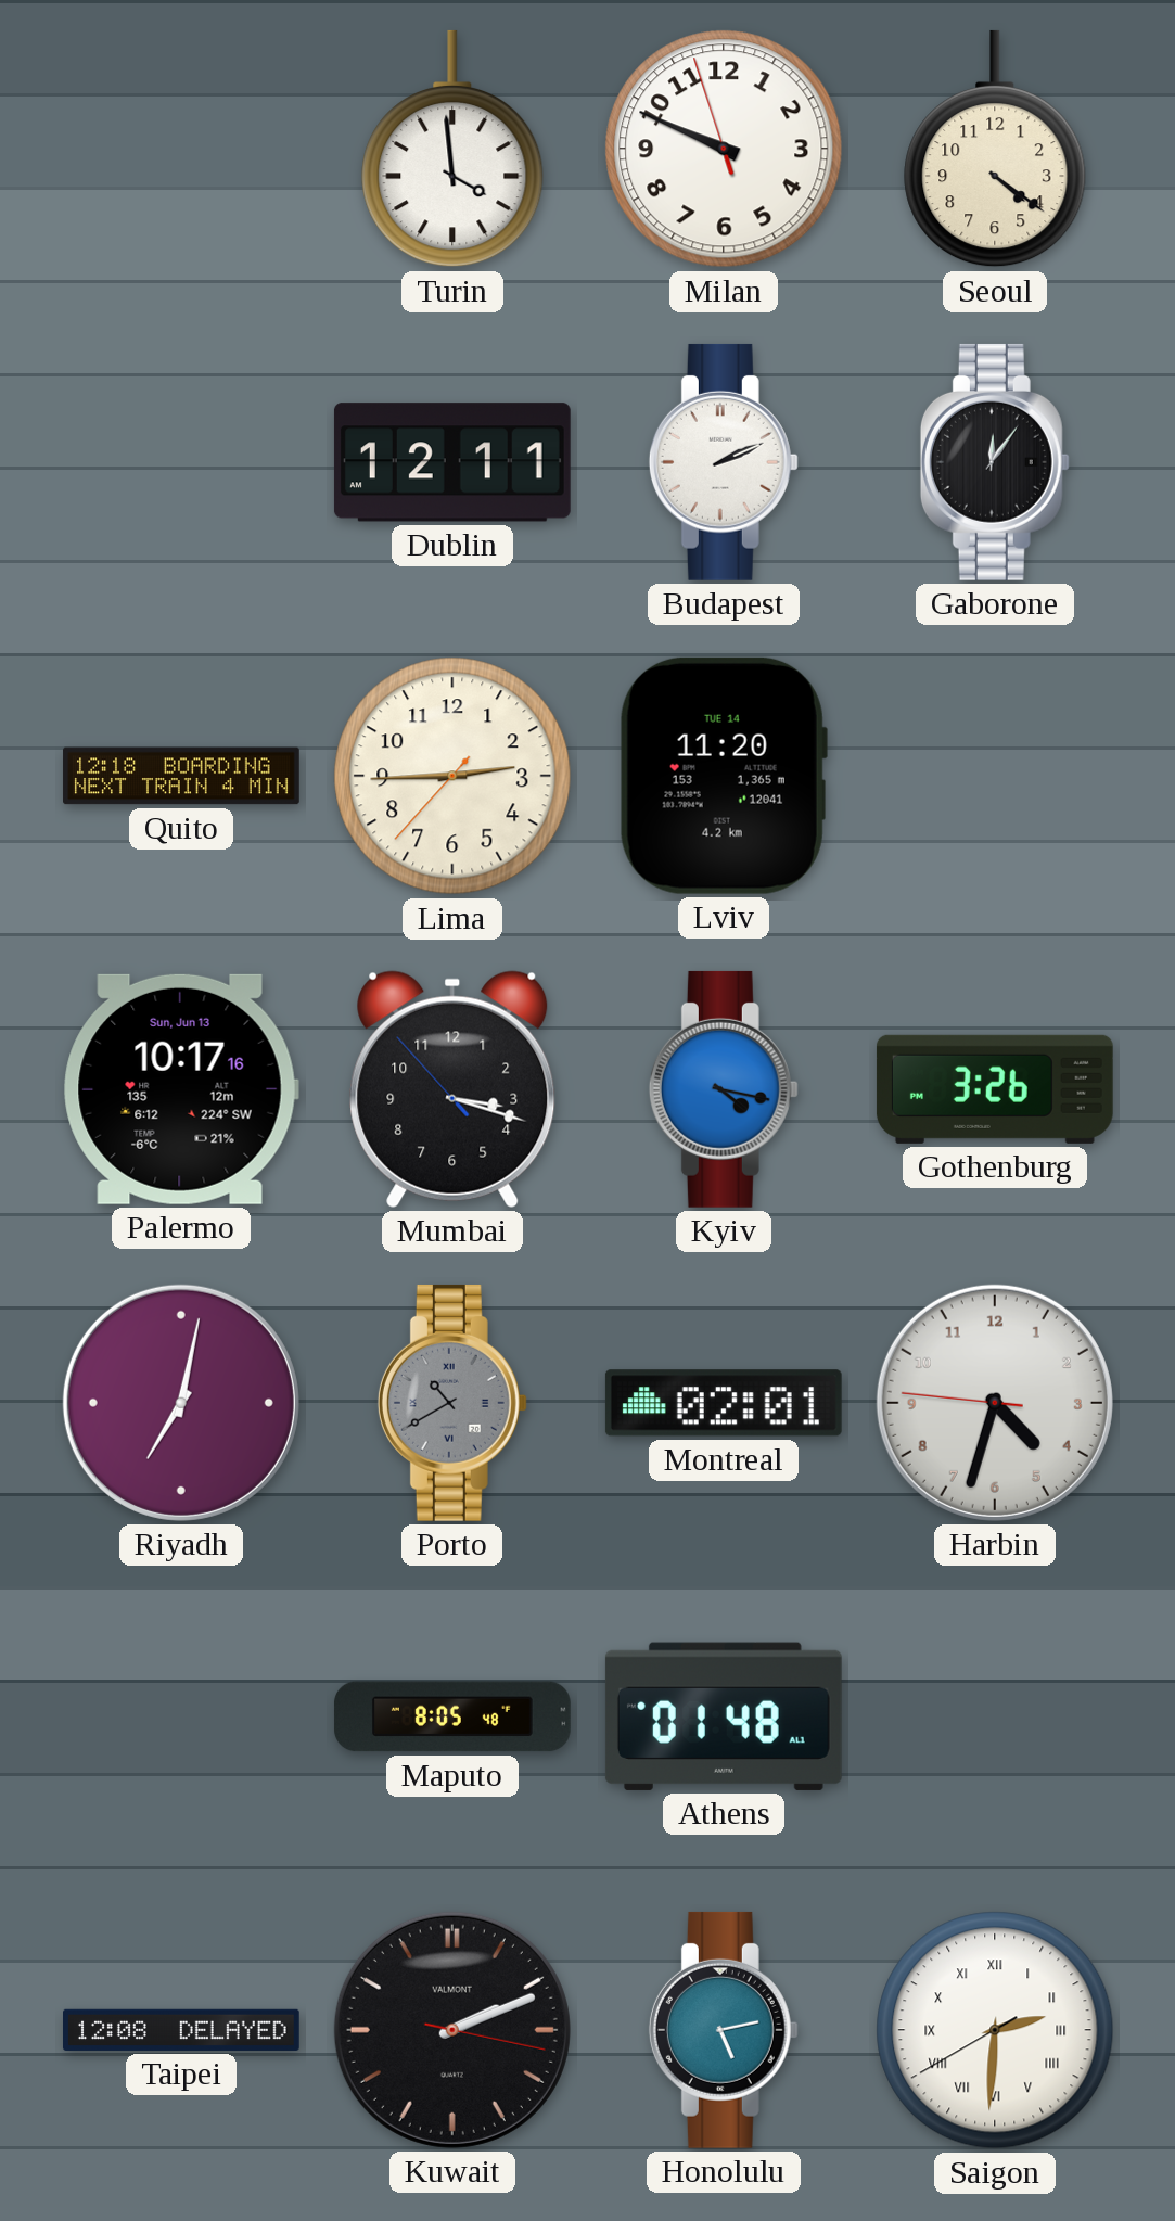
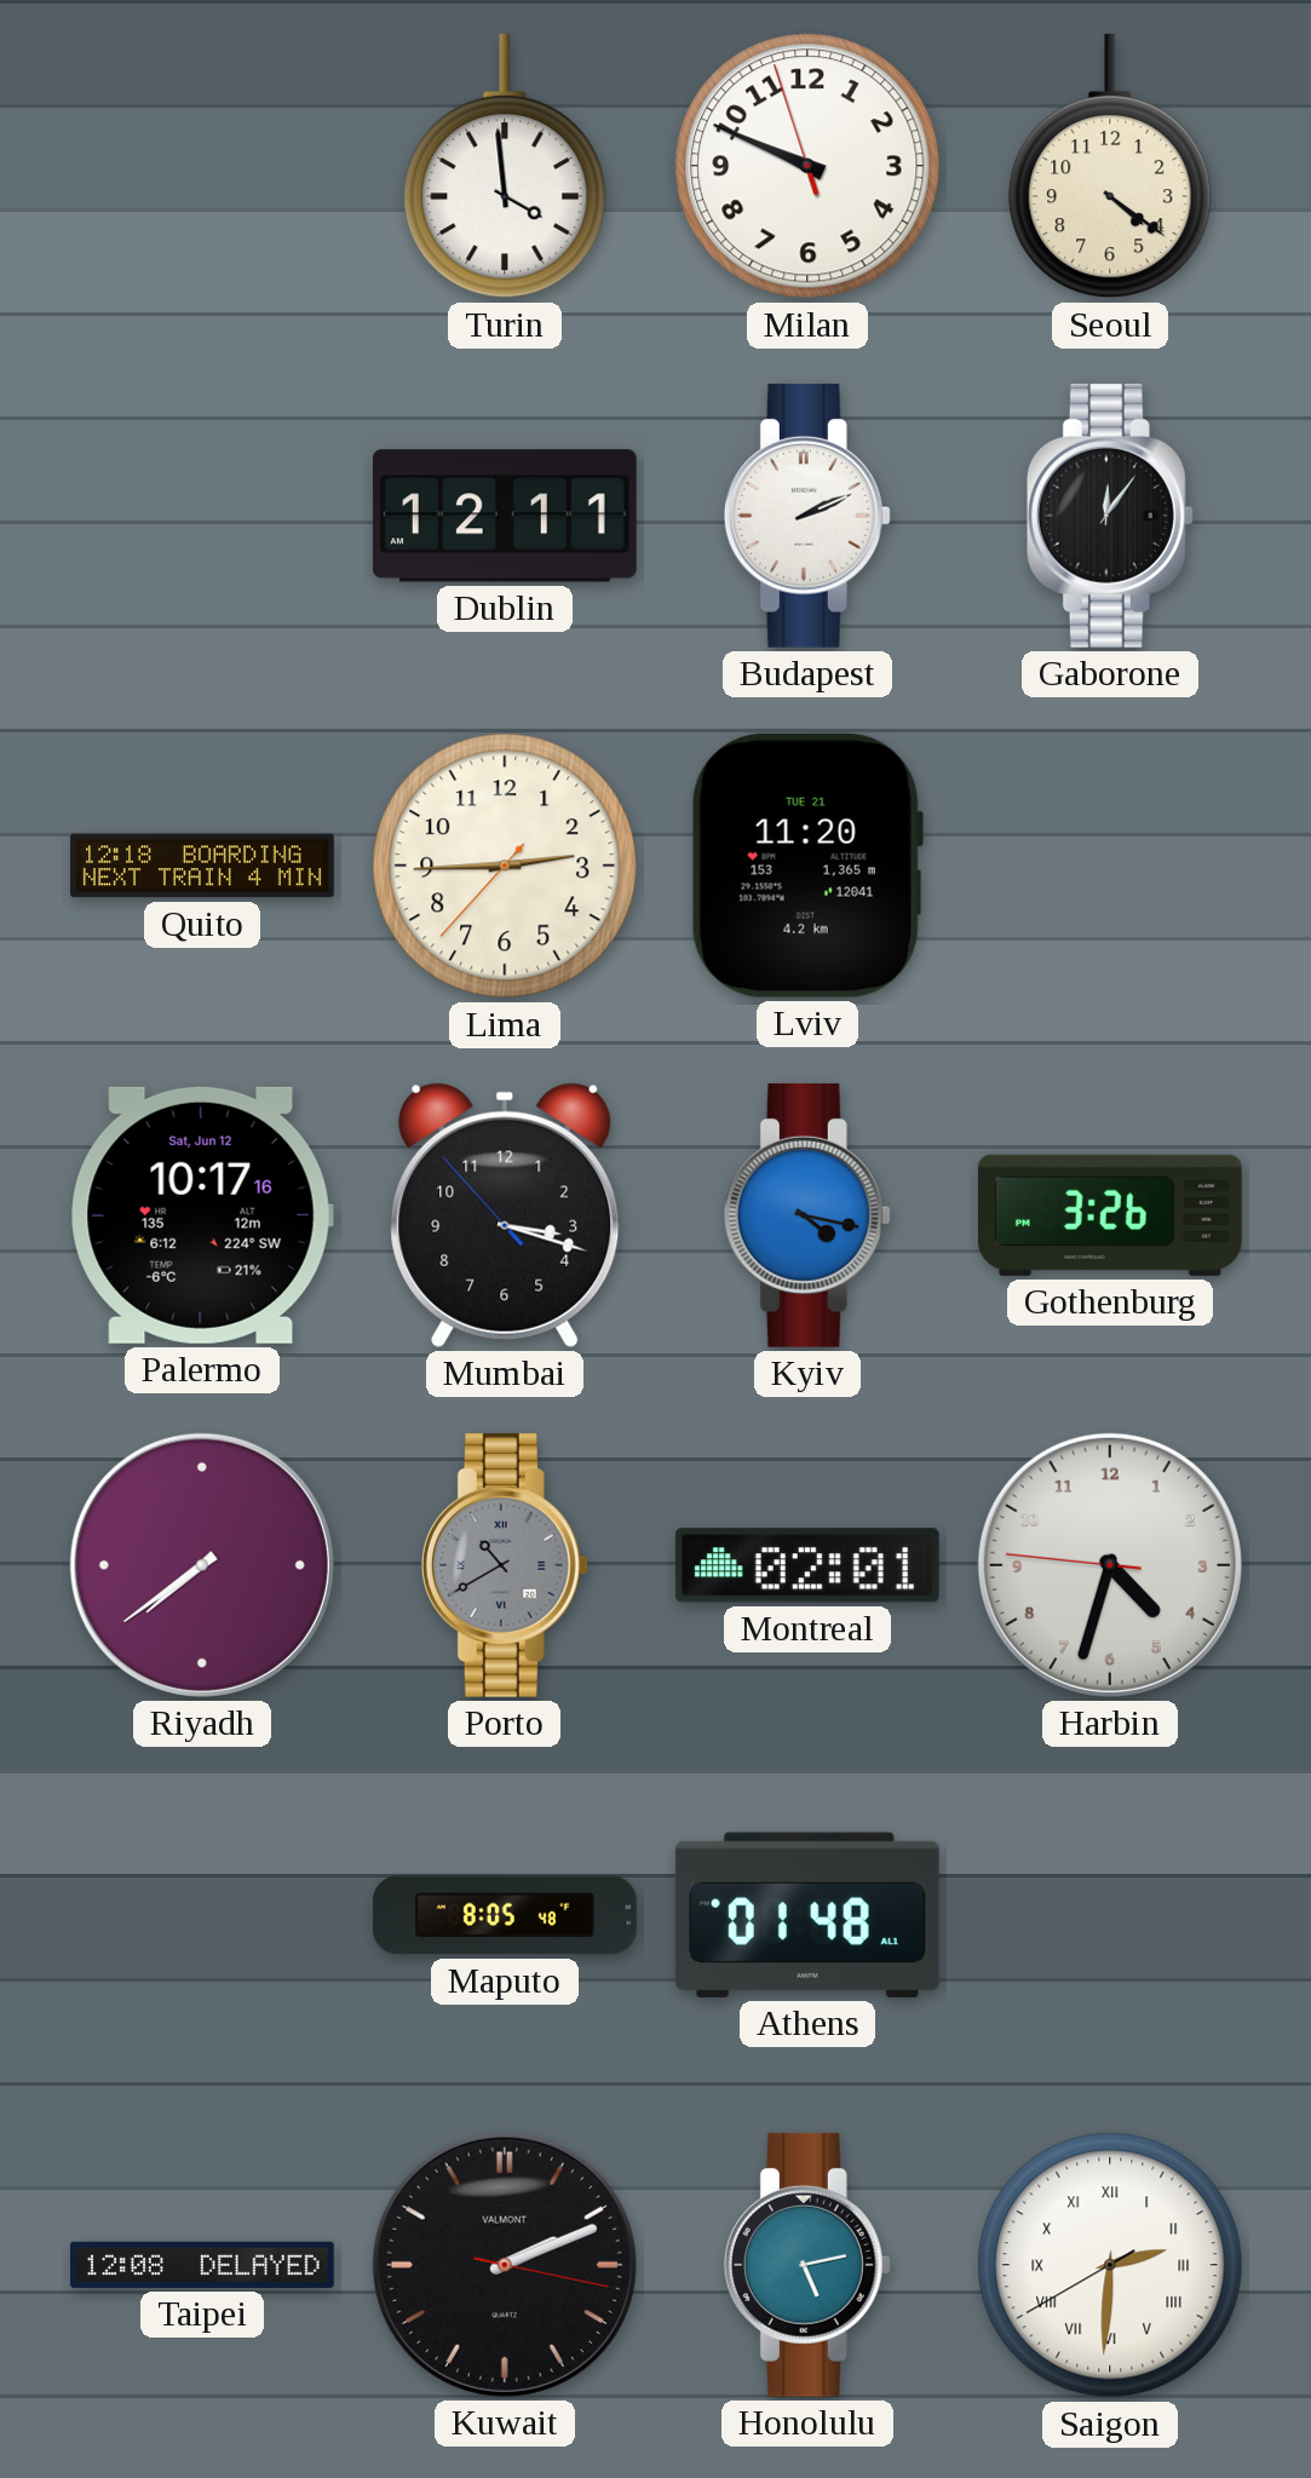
Lviv date: TUE 14 -> TUE 21 (807, 866)
Palermo date: Sun, Jun 13 -> Sat, Jun 12 (202, 1215)
Riyadh: 7:02 -> 7:39 (202, 1565)
